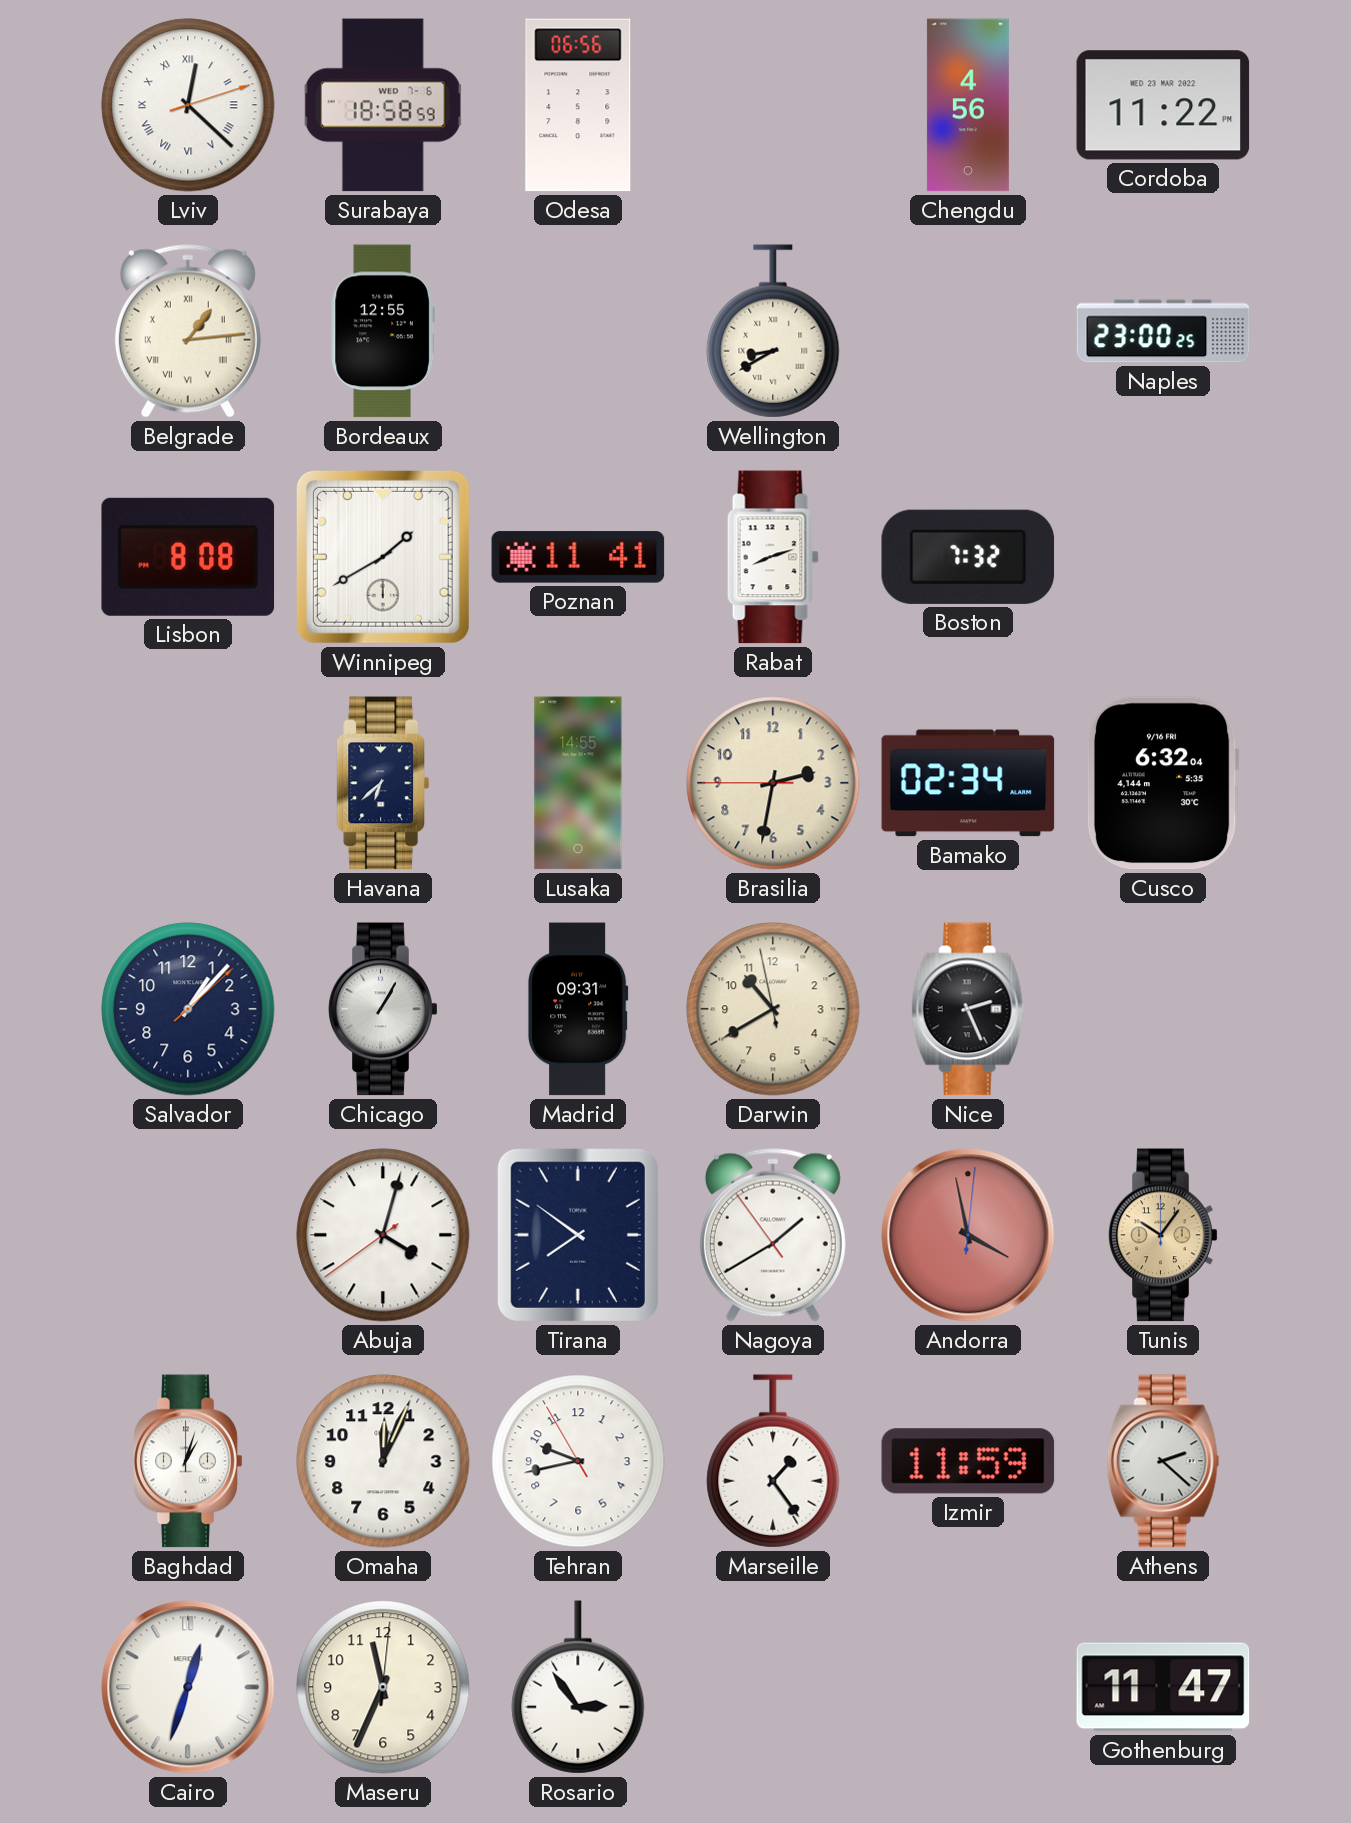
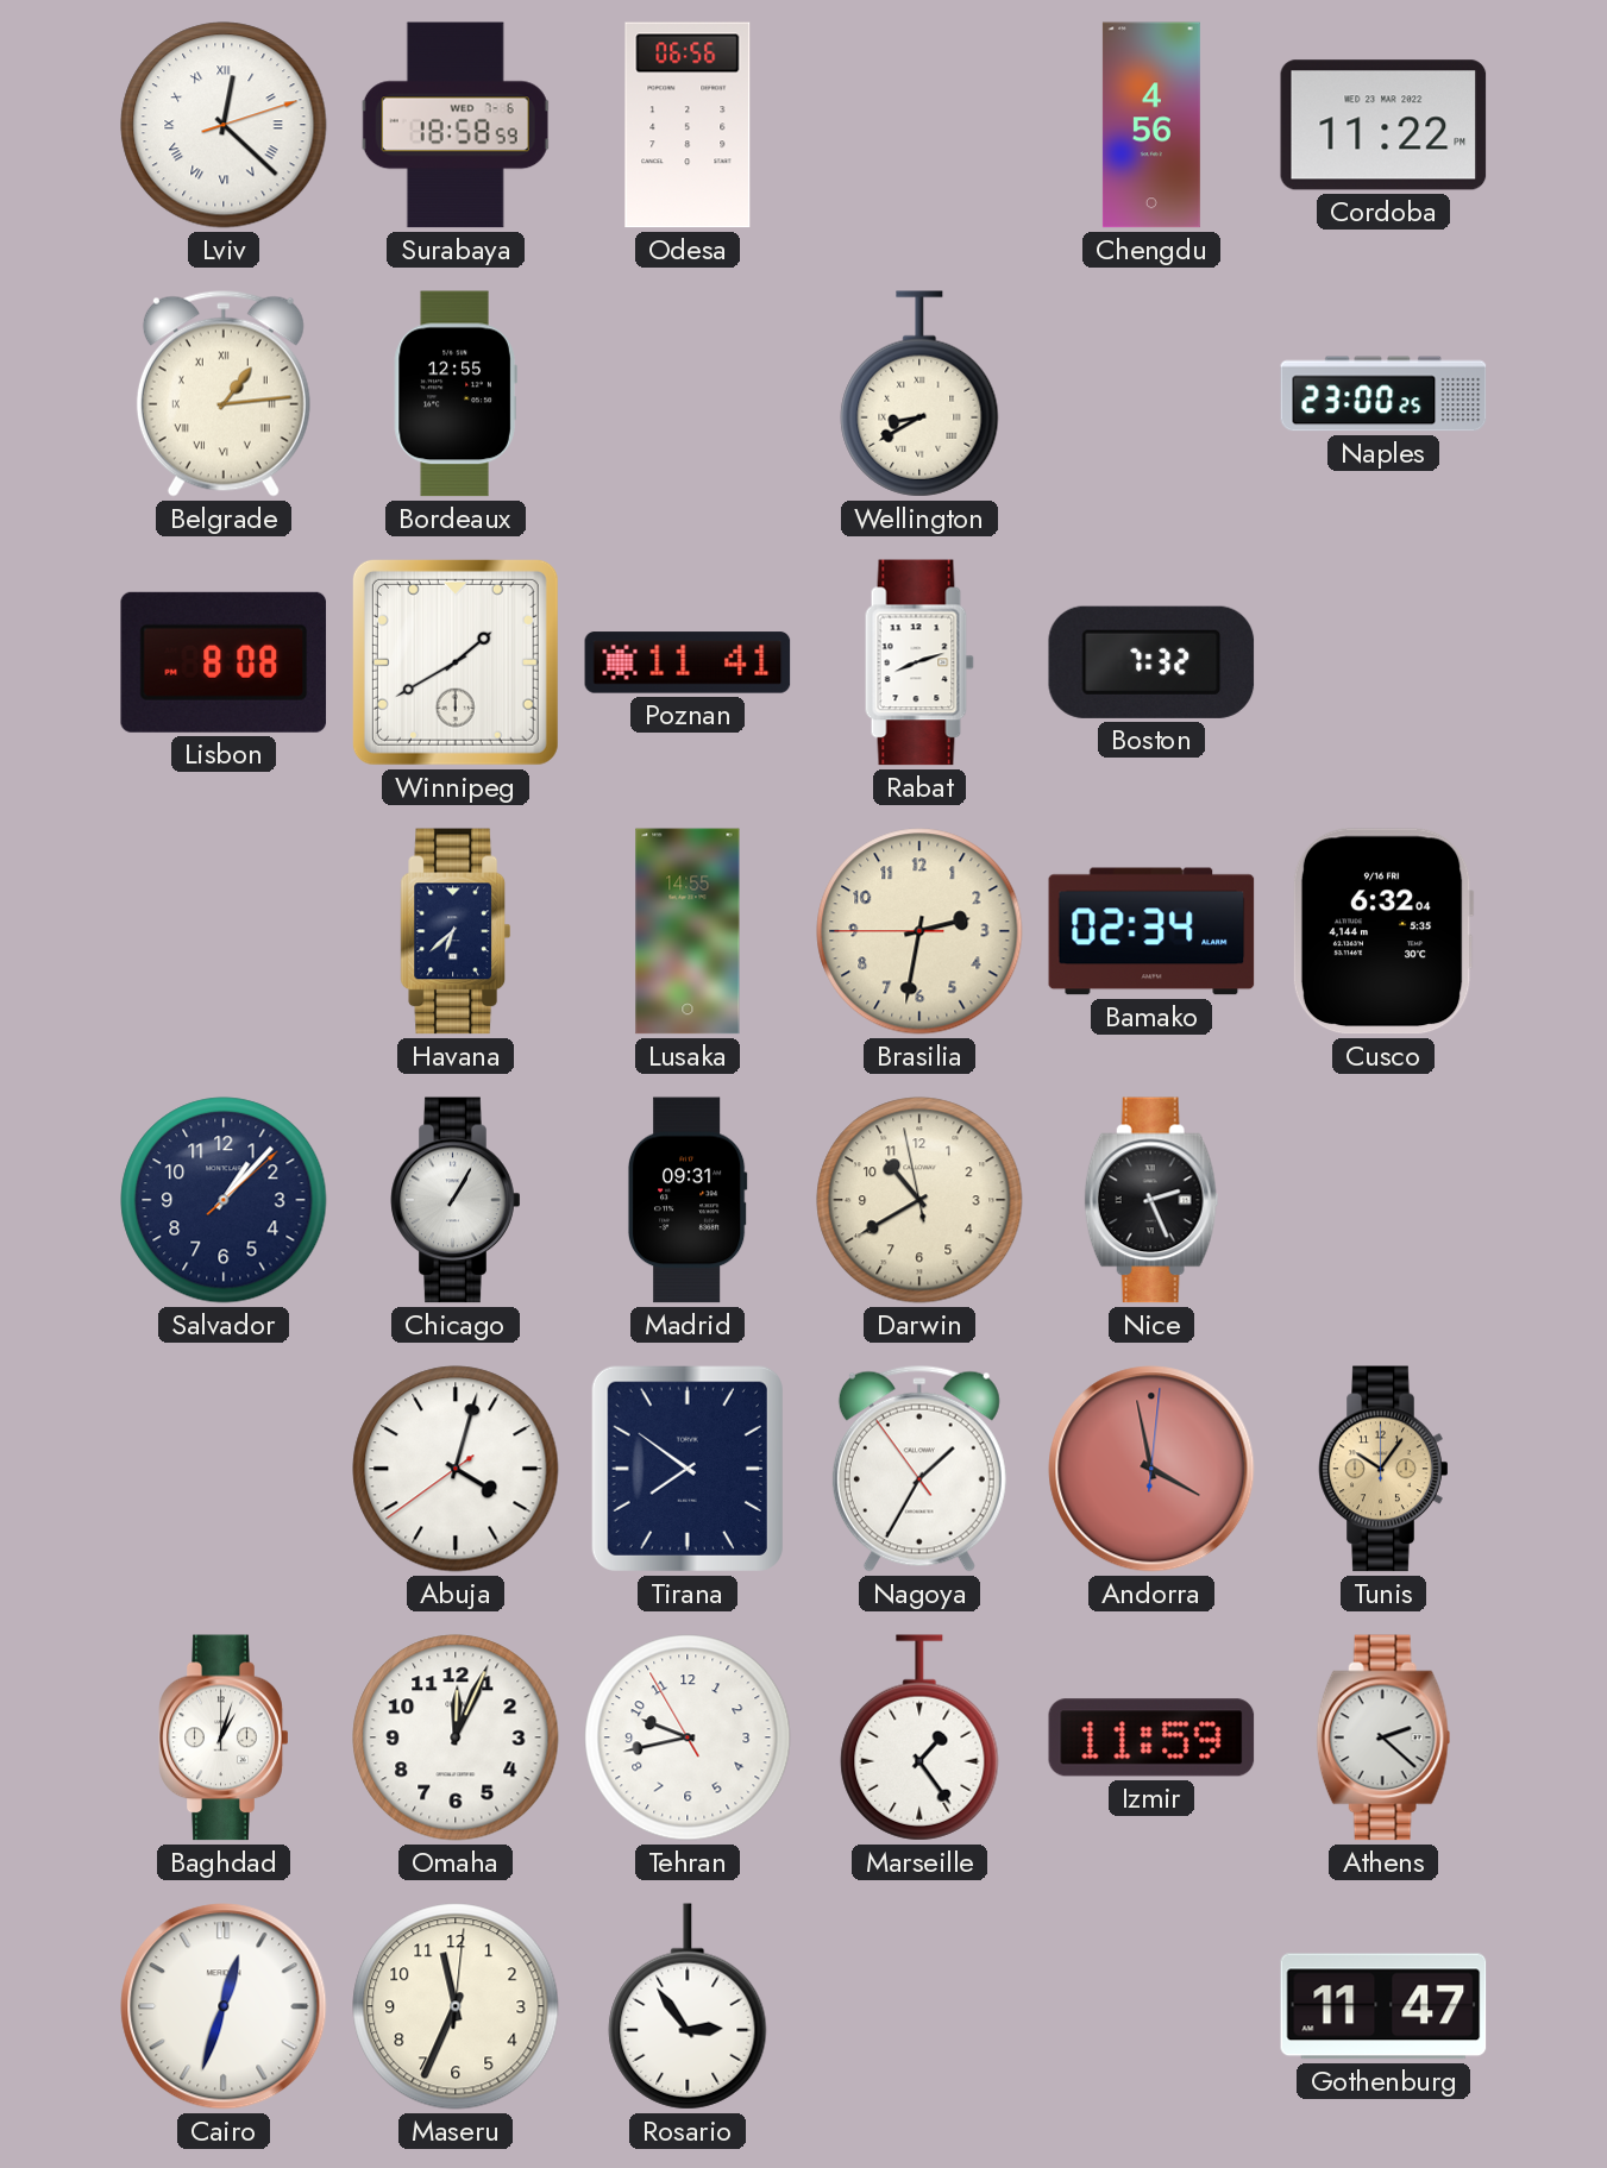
Nagoya: 1:39 -> 1:34 (919, 1469)
